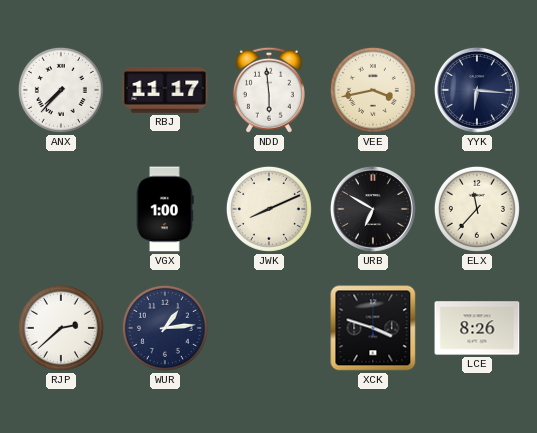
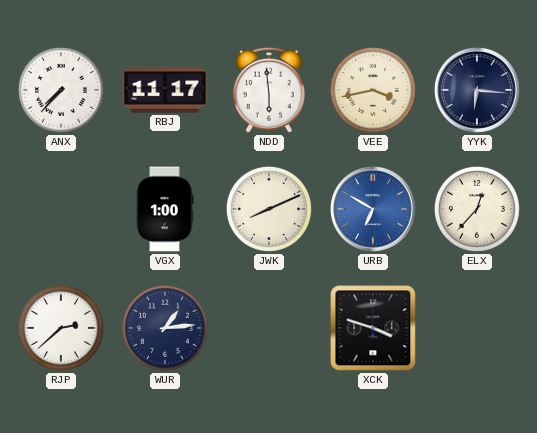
URB dial: black -> blue (373, 209)
ELX: 11:37 -> 12:37 (477, 209)
LCE: 8:26 -> none (477, 328)
